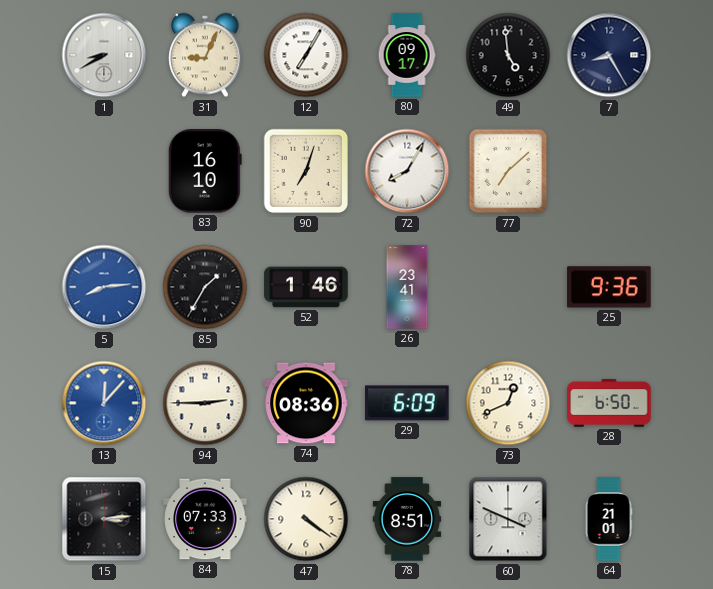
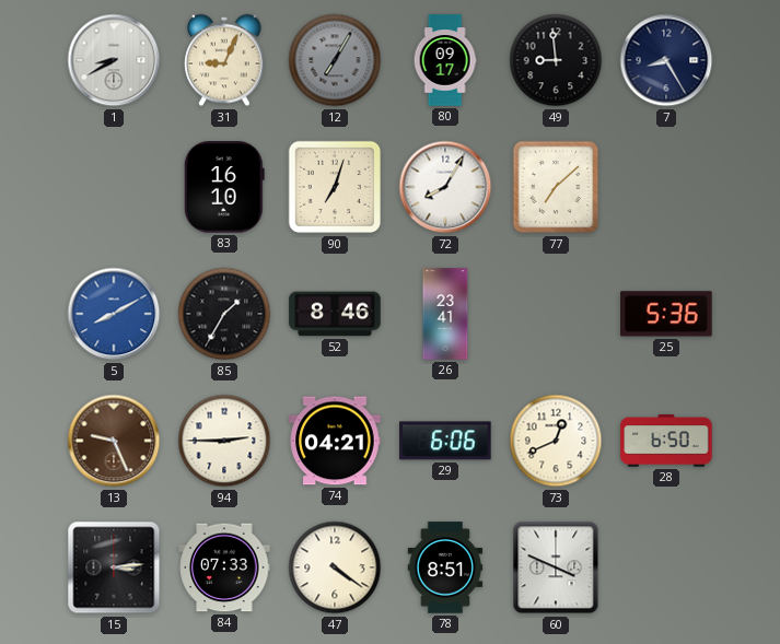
12 dial: white -> grey (335, 60)
49: 4:59 -> 8:59 (556, 60)
5: 8:14 -> 8:10 (114, 314)
52: 1:46 -> 8:46 (335, 314)
25: 9:36 -> 5:36 (666, 314)
13: 12:07 -> 9:26 (114, 441)
13 dial: blue -> brown (114, 441)
74: 08:36 -> 04:21 (335, 441)
29: 6:09 -> 6:06 (445, 441)
64: 21:01 -> none (609, 519)
